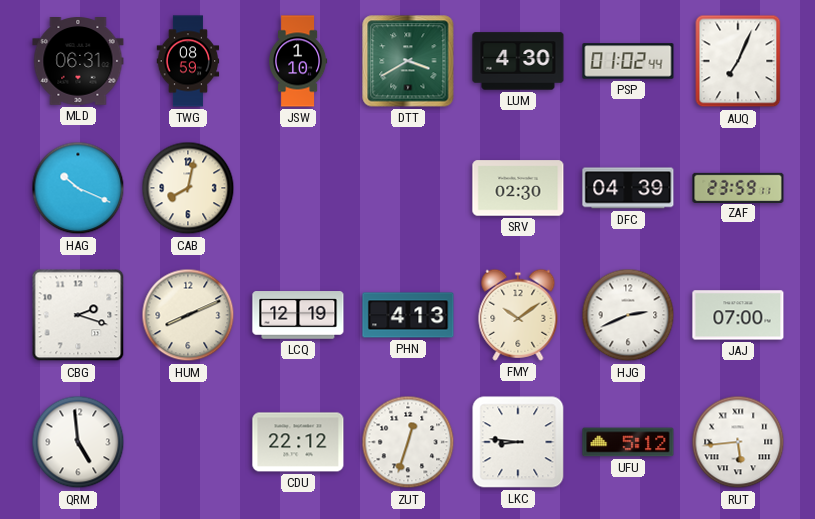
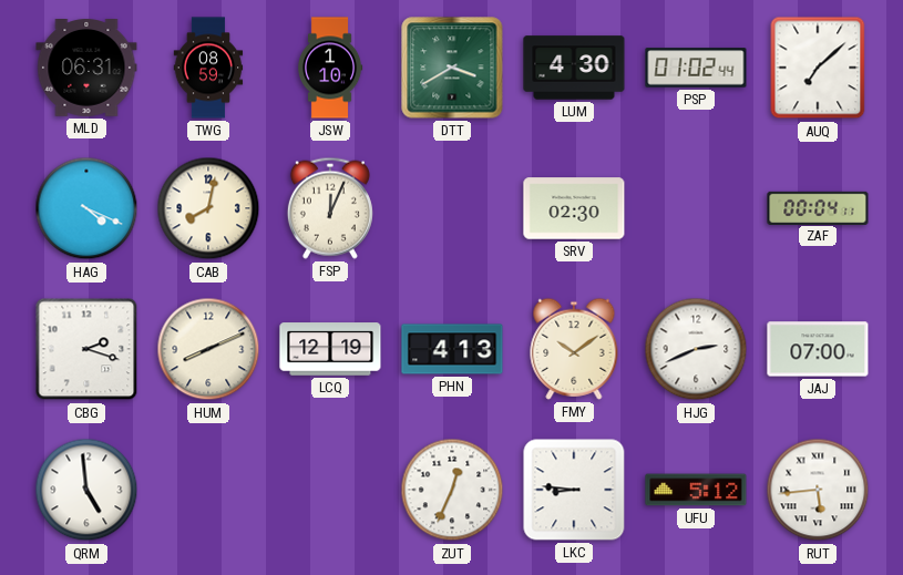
AUQ: 7:04 -> 7:08 (818, 68)
HAG: 10:19 -> 4:19 (86, 208)
FSP: none -> 12:04 (330, 208)
DFC: 04:39 -> none (628, 188)
ZAF: 23:59 -> 00:04 (818, 207)
CDU: 22:12 -> none (298, 442)
ZUT: 12:33 -> 12:34 (452, 490)
